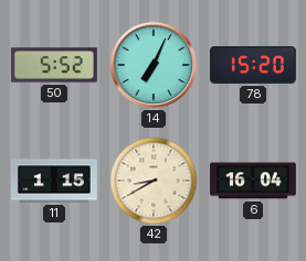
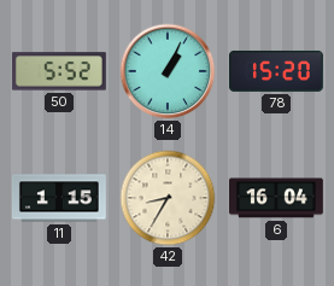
14: 7:04 -> 1:04 (168, 71)
42: 8:40 -> 8:35 (168, 198)
